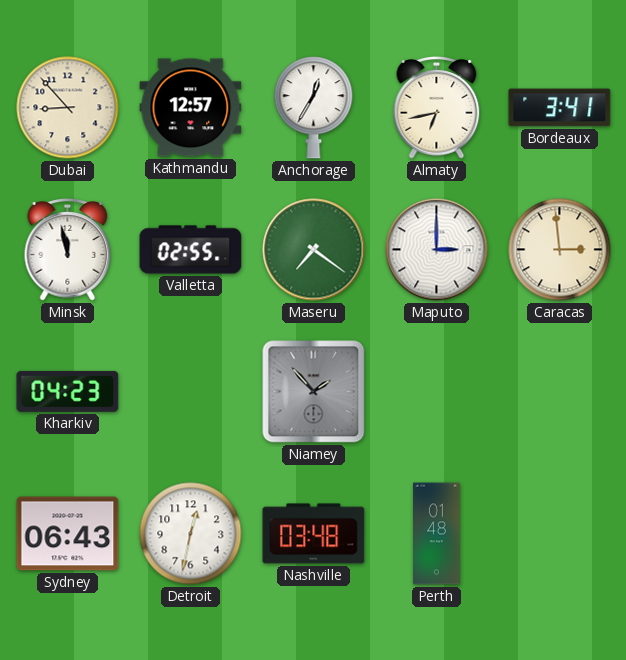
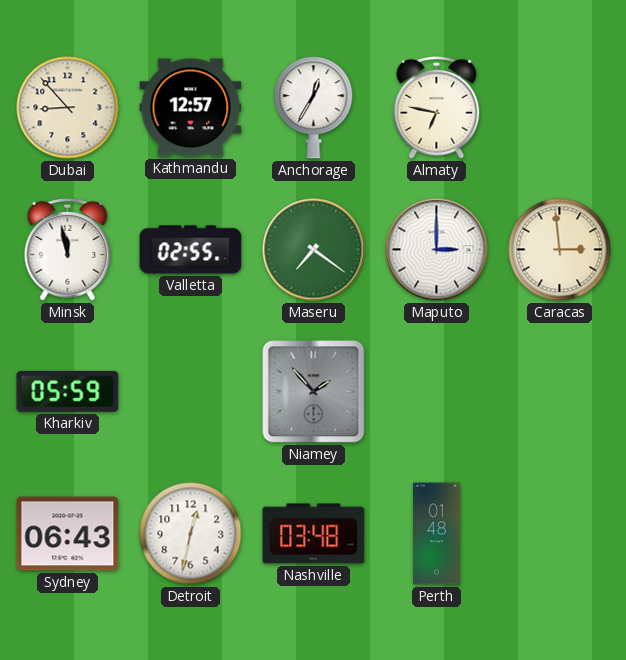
Almaty: 6:43 -> 6:47 (437, 108)
Bordeaux: 3:41 -> none (560, 108)
Kharkiv: 04:23 -> 05:59 (68, 391)
